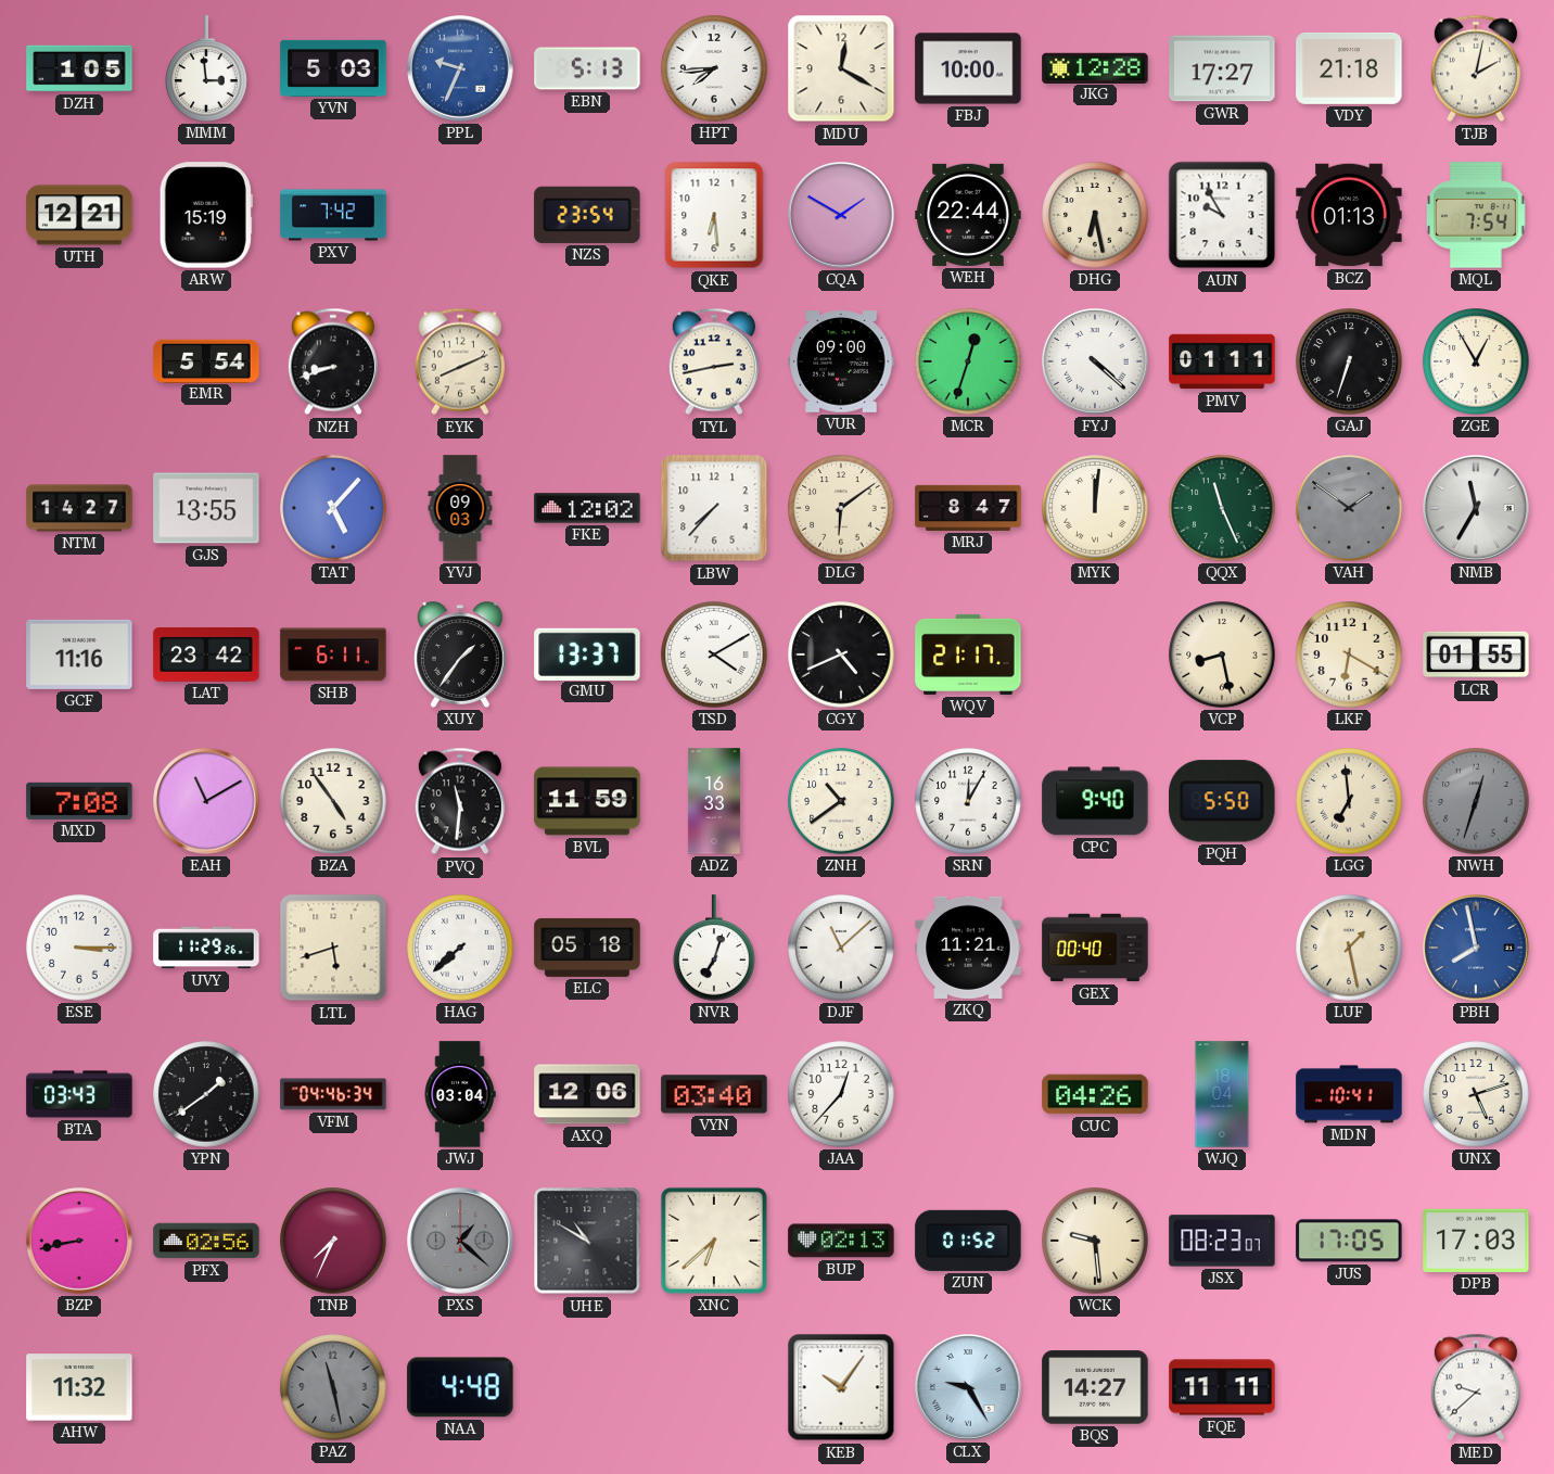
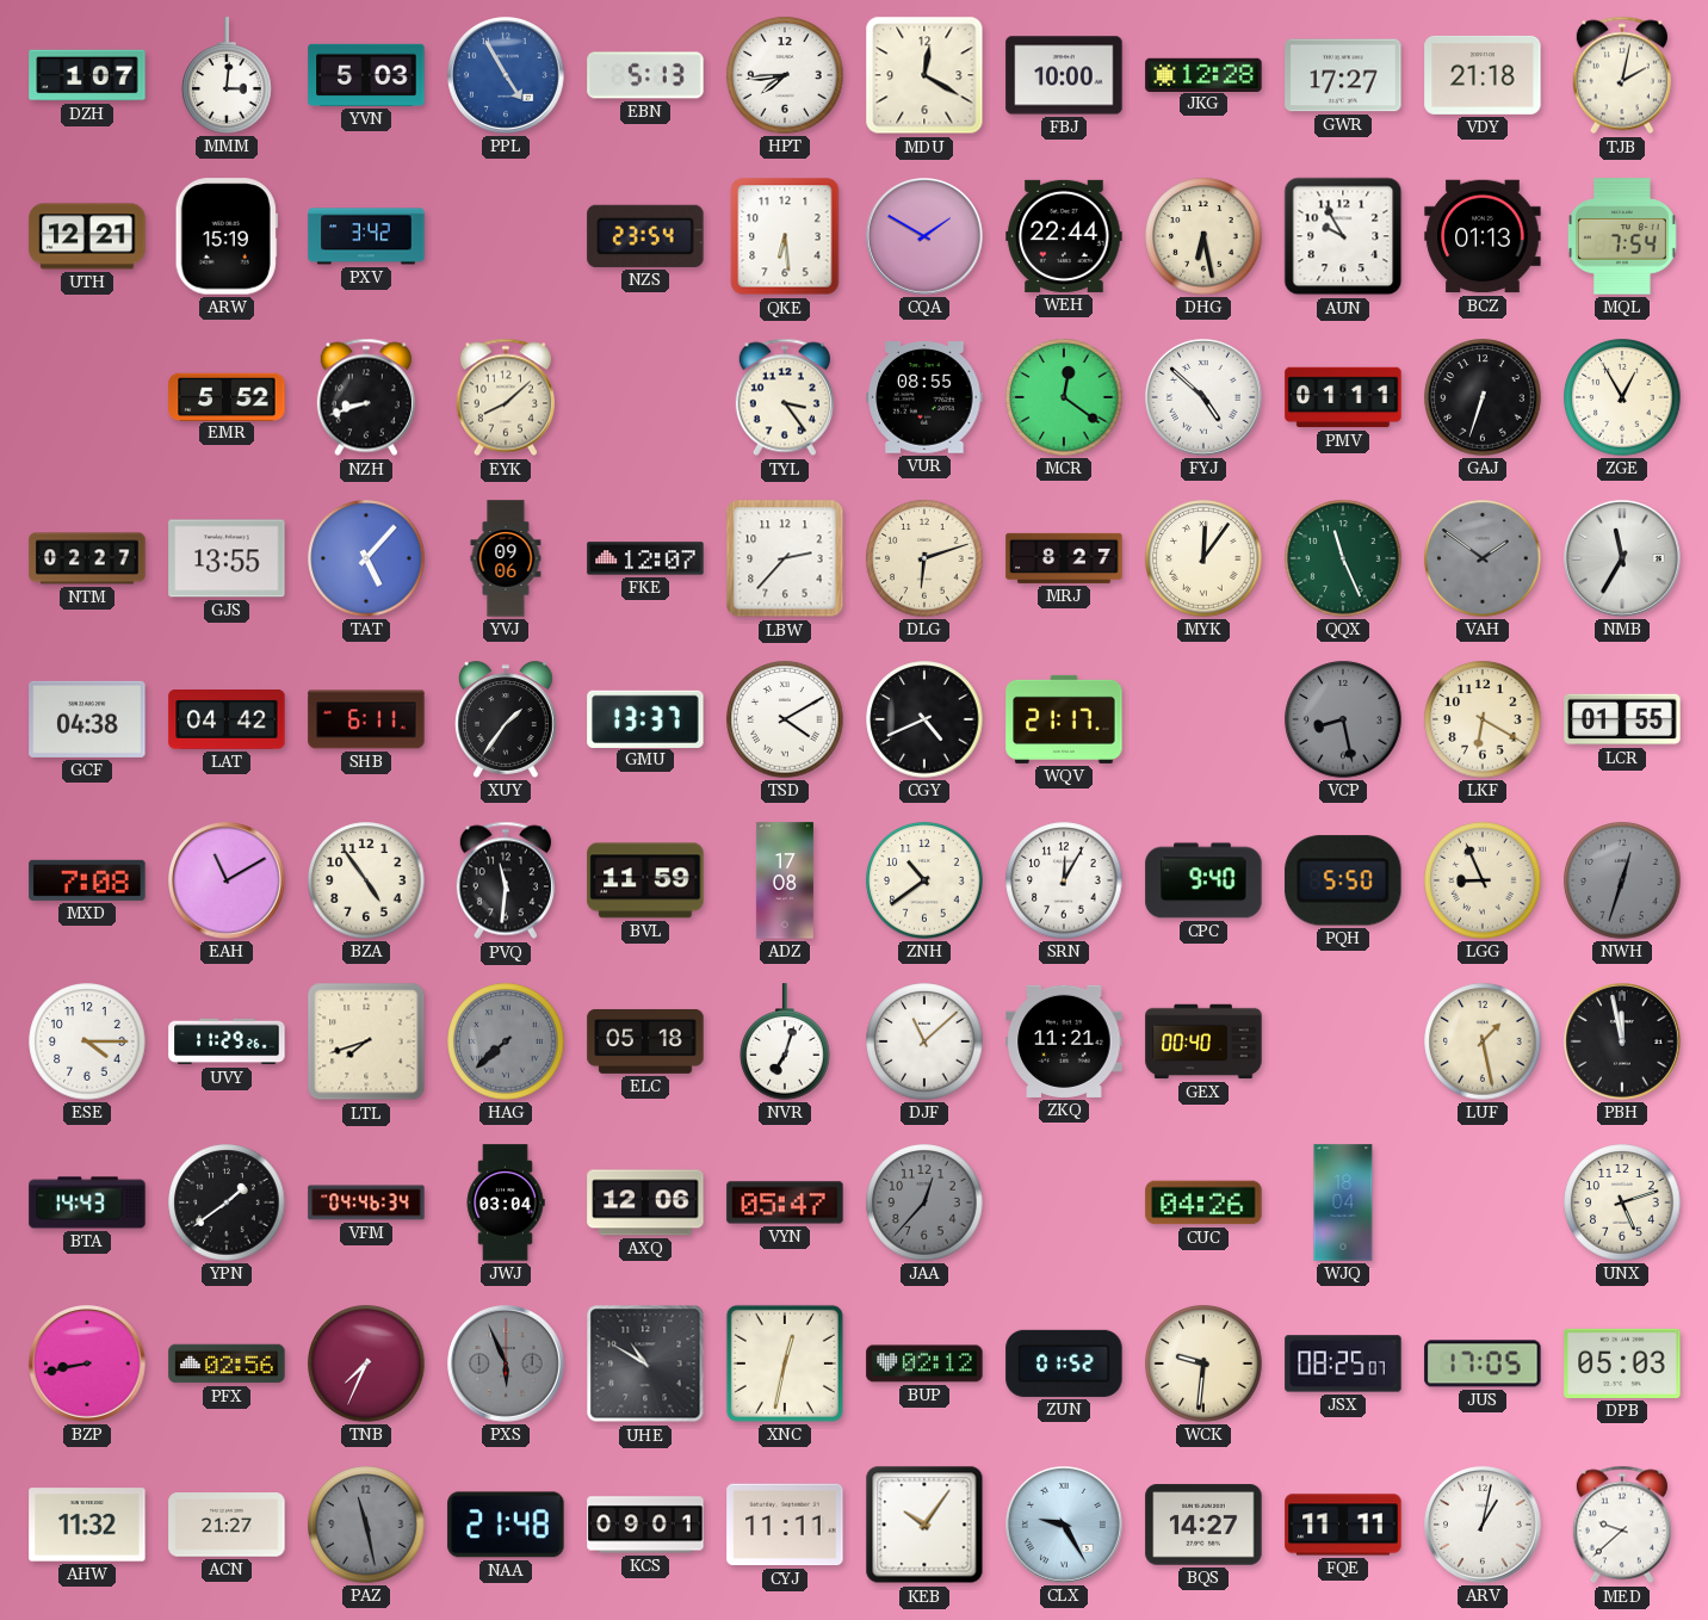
DZH: 1:05 -> 1:07 (87, 75)
MMM: 2:59 -> 3:01 (227, 75)
PPL: 9:34 -> 4:55 (507, 76)
PXV: 7:42 -> 3:42 (366, 236)
EMR: 5:54 -> 5:52 (227, 396)
EYK: 8:11 -> 8:08 (506, 397)
TYL: 2:43 -> 3:24 (785, 397)
VUR: 09:00 -> 08:55 (924, 397)
MCR: 12:33 -> 12:21 (1064, 397)
FYJ: 4:22 -> 4:52 (1205, 398)
NTM: 14:27 -> 02:27 (87, 558)
YVJ: 09:03 -> 09:06 (506, 558)
FKE: 12:02 -> 12:07 (645, 558)
LBW: 7:37 -> 2:37 (785, 558)
DLG: 6:09 -> 6:12 (924, 558)
MRJ: 8:47 -> 8:27 (1064, 558)
MYK: 12:01 -> 12:06 (1203, 558)
GCF: 11:16 -> 04:38 (87, 719)
LAT: 23:42 -> 04:42 (227, 721)
VCP dial: cream -> grey (1343, 719)
ADZ: 16:33 -> 17:08 (785, 880)
LGG: 6:59 -> 8:56 (1483, 880)
ESE: 3:15 -> 4:15 (87, 1041)
LTL: 5:42 -> 7:42 (366, 1041)
HAG dial: white -> grey (506, 1041)
PBH: 7:58 -> 11:58 (1623, 1043)
PBH dial: blue -> black (1623, 1043)
BTA: 03:43 -> 14:43 (87, 1202)
VYN: 03:40 -> 05:47 (785, 1202)
JAA dial: white -> grey (924, 1202)
MDN: 10:41 -> none (1349, 1094)
PXS: 1:22 -> 5:56 (507, 1365)
XNC: 6:38 -> 12:32 (785, 1364)
BUP: 02:13 -> 02:12 (924, 1364)
WCK: 9:29 -> 9:31 (1203, 1364)
JSX: 08:23 -> 08:25 (1343, 1364)
DPB: 17:03 -> 05:03 (1622, 1364)
ACN: none -> 21:27 (227, 1525)
NAA: 4:48 -> 21:48 (506, 1525)
KCS: none -> 09:01 (645, 1525)
CYJ: none -> 11:11 (785, 1525)
ARV: none -> 1:02 (1484, 1526)
